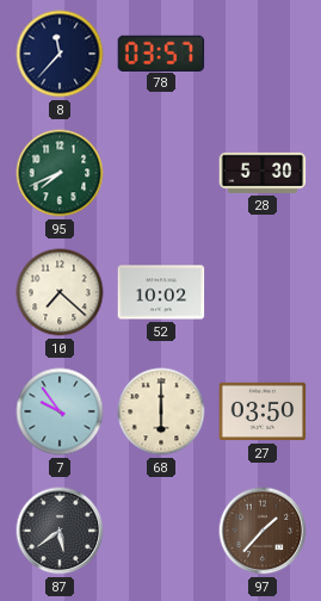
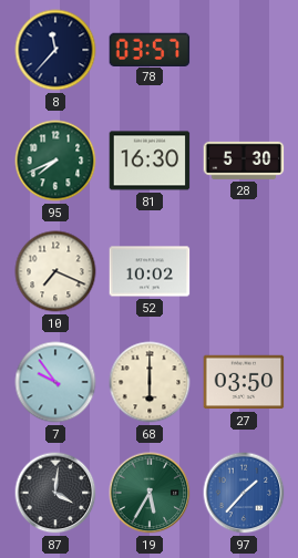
81: none -> 16:30 (150, 161)
10: 7:22 -> 7:19 (55, 271)
87: 5:39 -> 4:01 (55, 493)
19: none -> 5:35 (150, 493)
97 dial: brown -> blue (244, 493)
